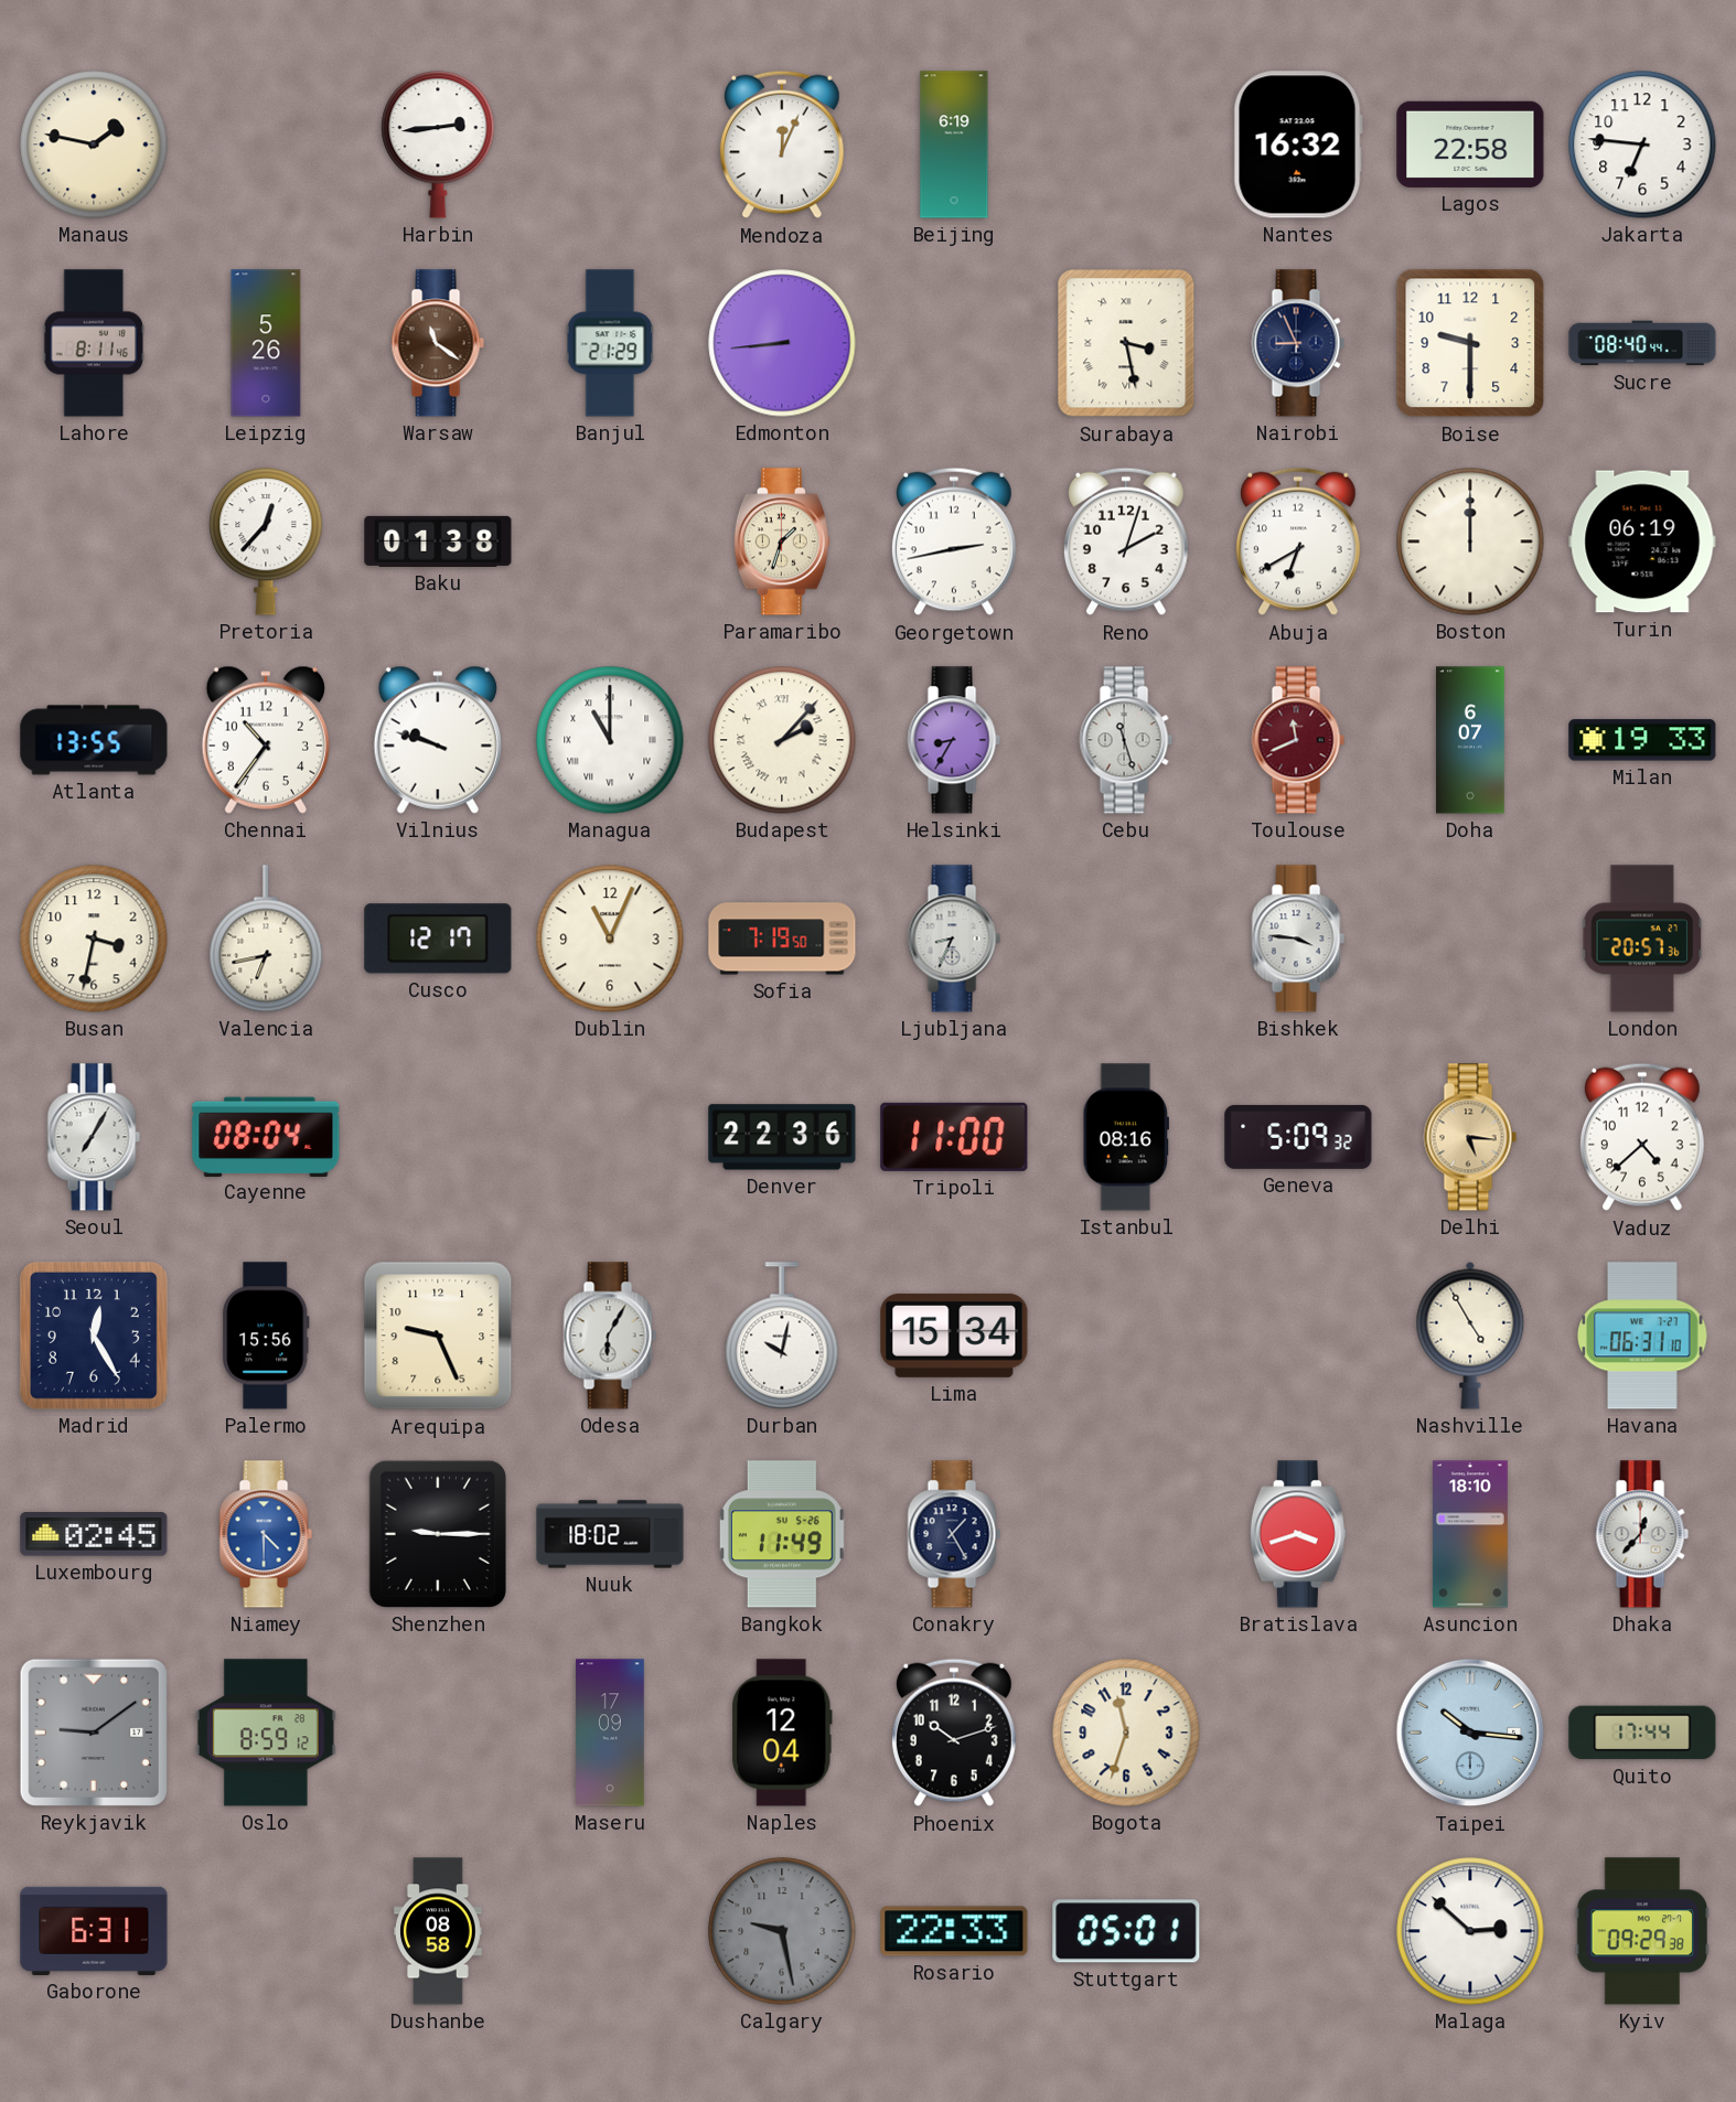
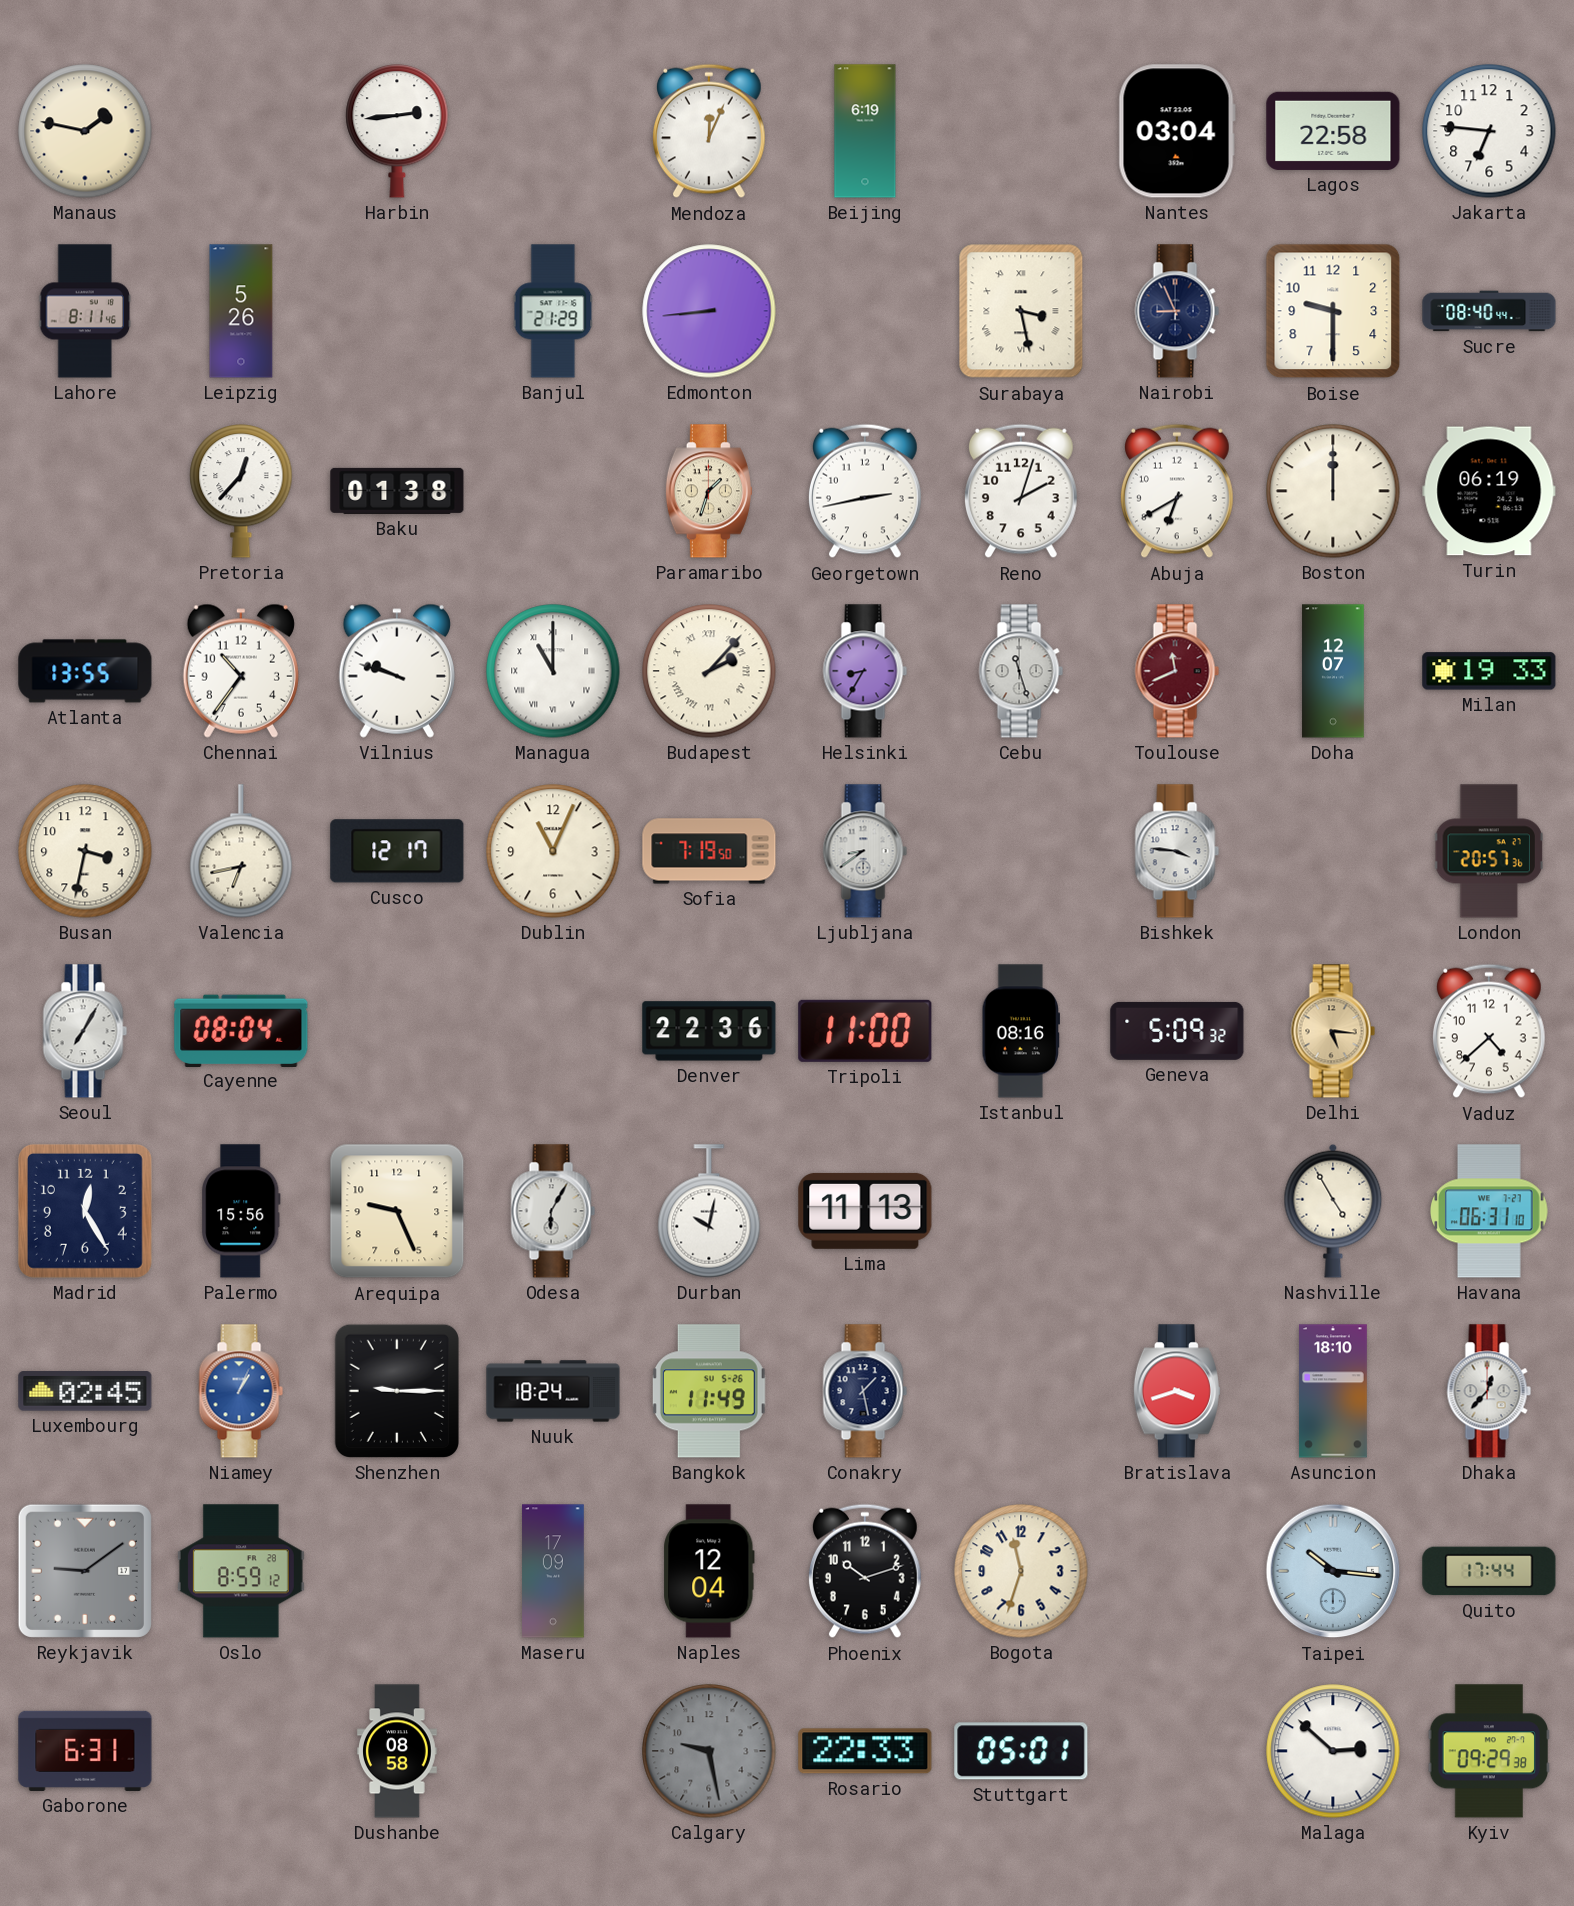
Nantes: 16:32 -> 03:04 (1177, 131)
Warsaw: 11:21 -> none (438, 343)
Doha: 6:07 -> 12:07 (1333, 671)
Ljubljana: 8:34 -> 8:39 (865, 851)
Lima: 15:34 -> 11:13 (865, 1211)
Niamey: 4:30 -> 1:04 (241, 1391)
Nuuk: 18:02 -> 18:24 (553, 1391)
Conakry: 1:25 -> 1:28 (865, 1391)
